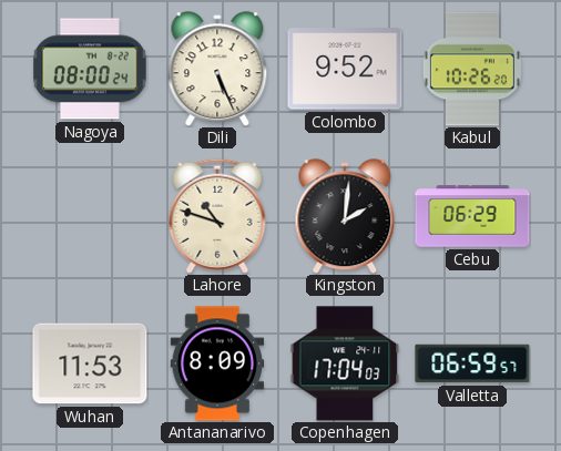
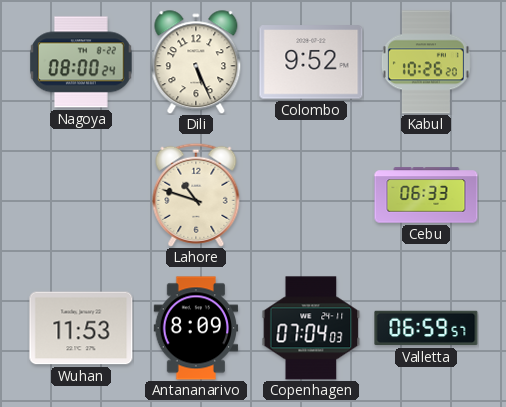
Kingston: 2:01 -> none (345, 216)
Cebu: 06:29 -> 06:33 (426, 195)
Copenhagen: 17:04 -> 07:04 (311, 328)
